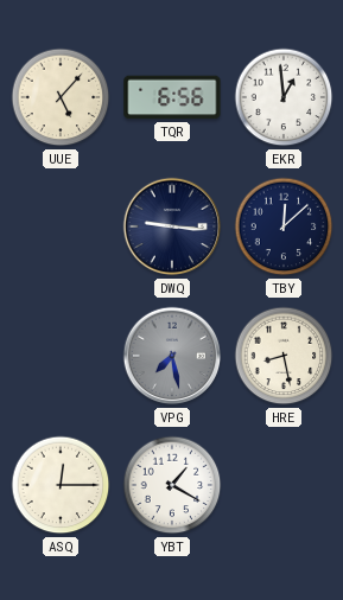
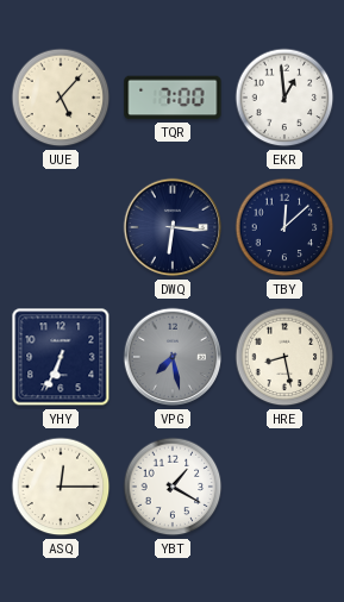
TQR: 6:56 -> 7:00 (173, 98)
DWQ: 9:16 -> 6:16 (173, 227)
YHY: none -> 6:34 (61, 357)
